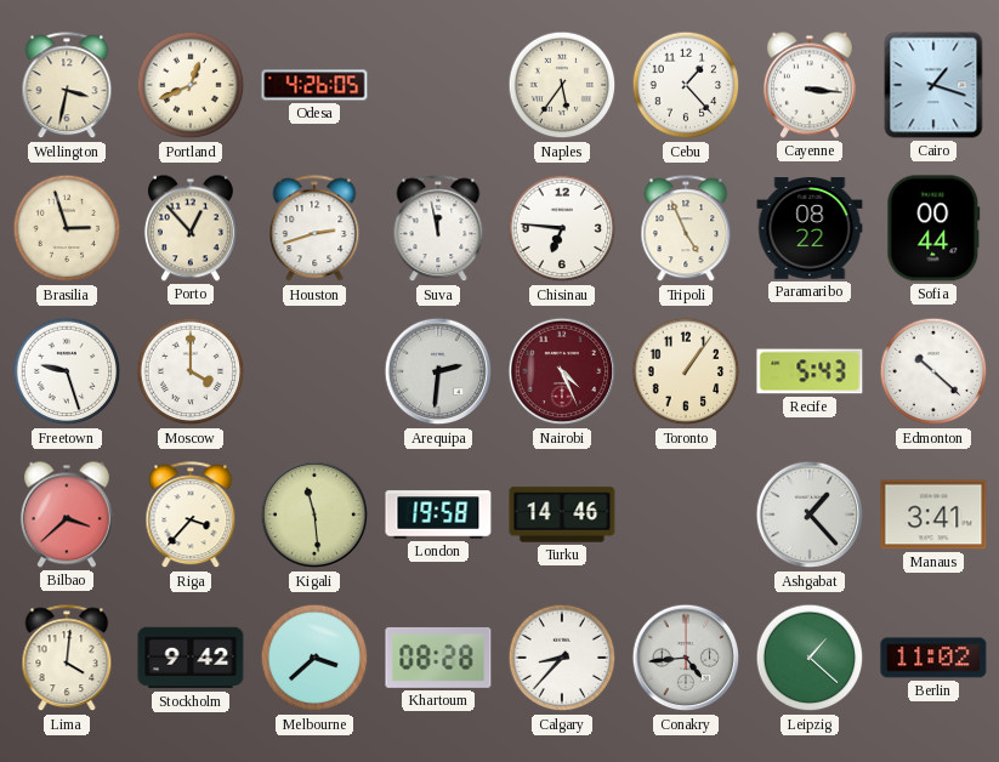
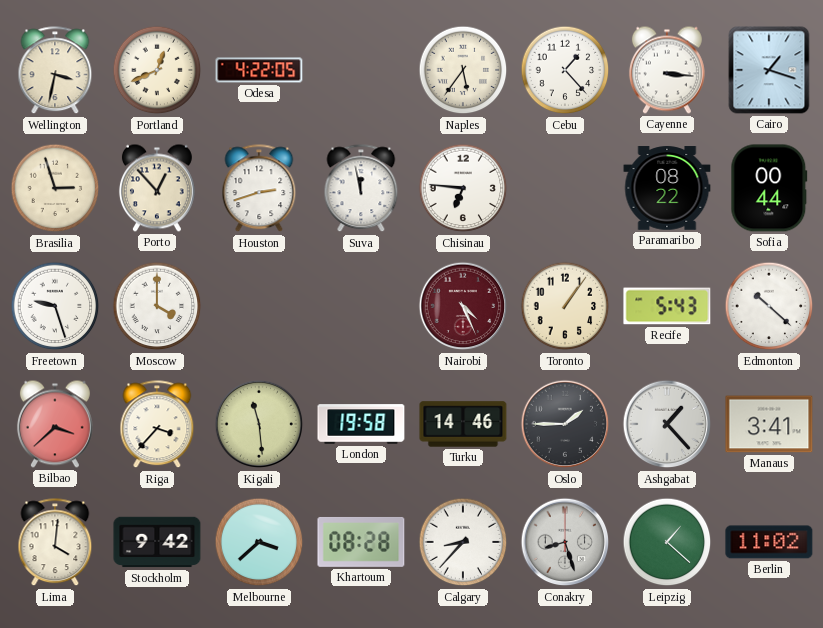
Odesa: 4:26 -> 4:22 (259, 70)
Tripoli: 4:56 -> none (686, 229)
Arequipa: 2:31 -> none (438, 371)
Oslo: none -> 1:45 (565, 424)
Conakry: 4:44 -> 8:27 (565, 542)
